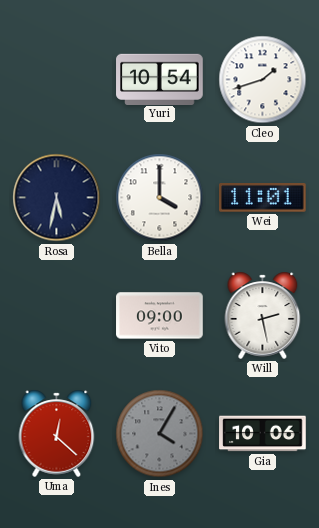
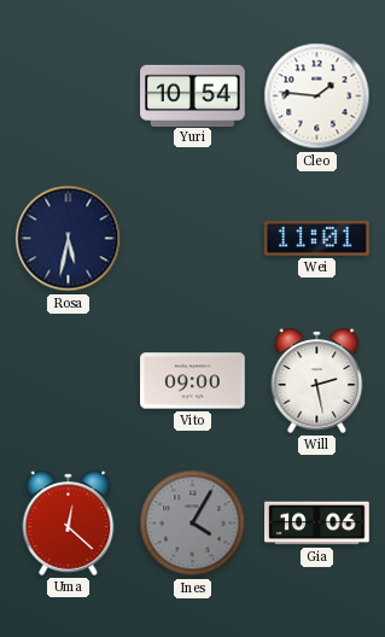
Cleo: 1:42 -> 1:46 (317, 97)
Bella: 4:00 -> none (160, 198)
